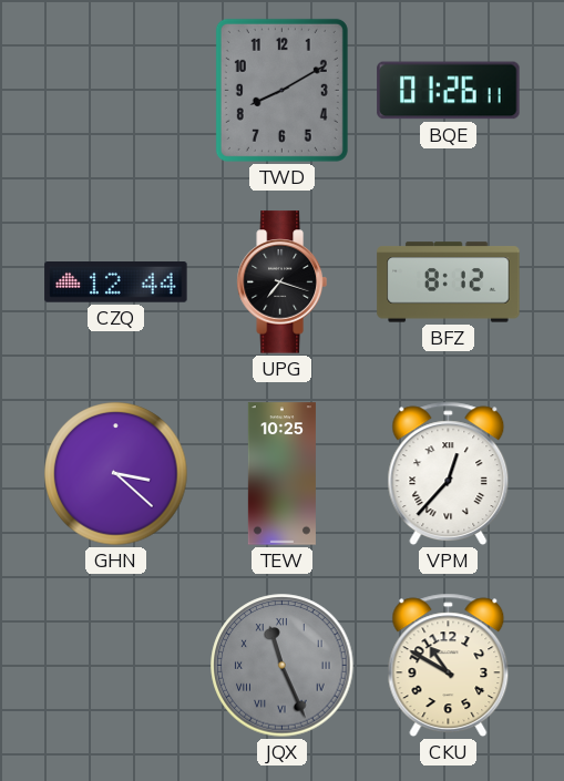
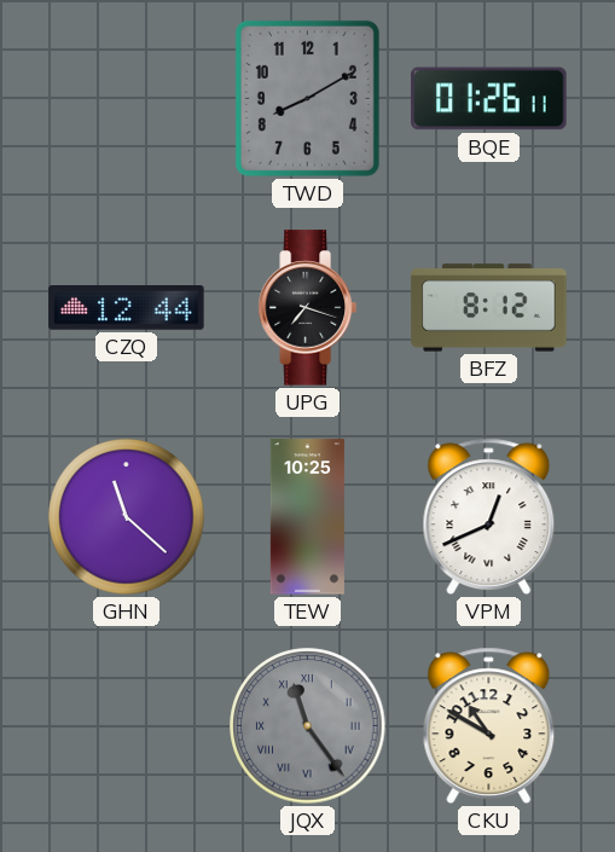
GHN: 3:22 -> 11:22 (127, 517)
VPM: 12:37 -> 12:41 (489, 516)
JQX: 11:26 -> 11:24 (308, 726)
